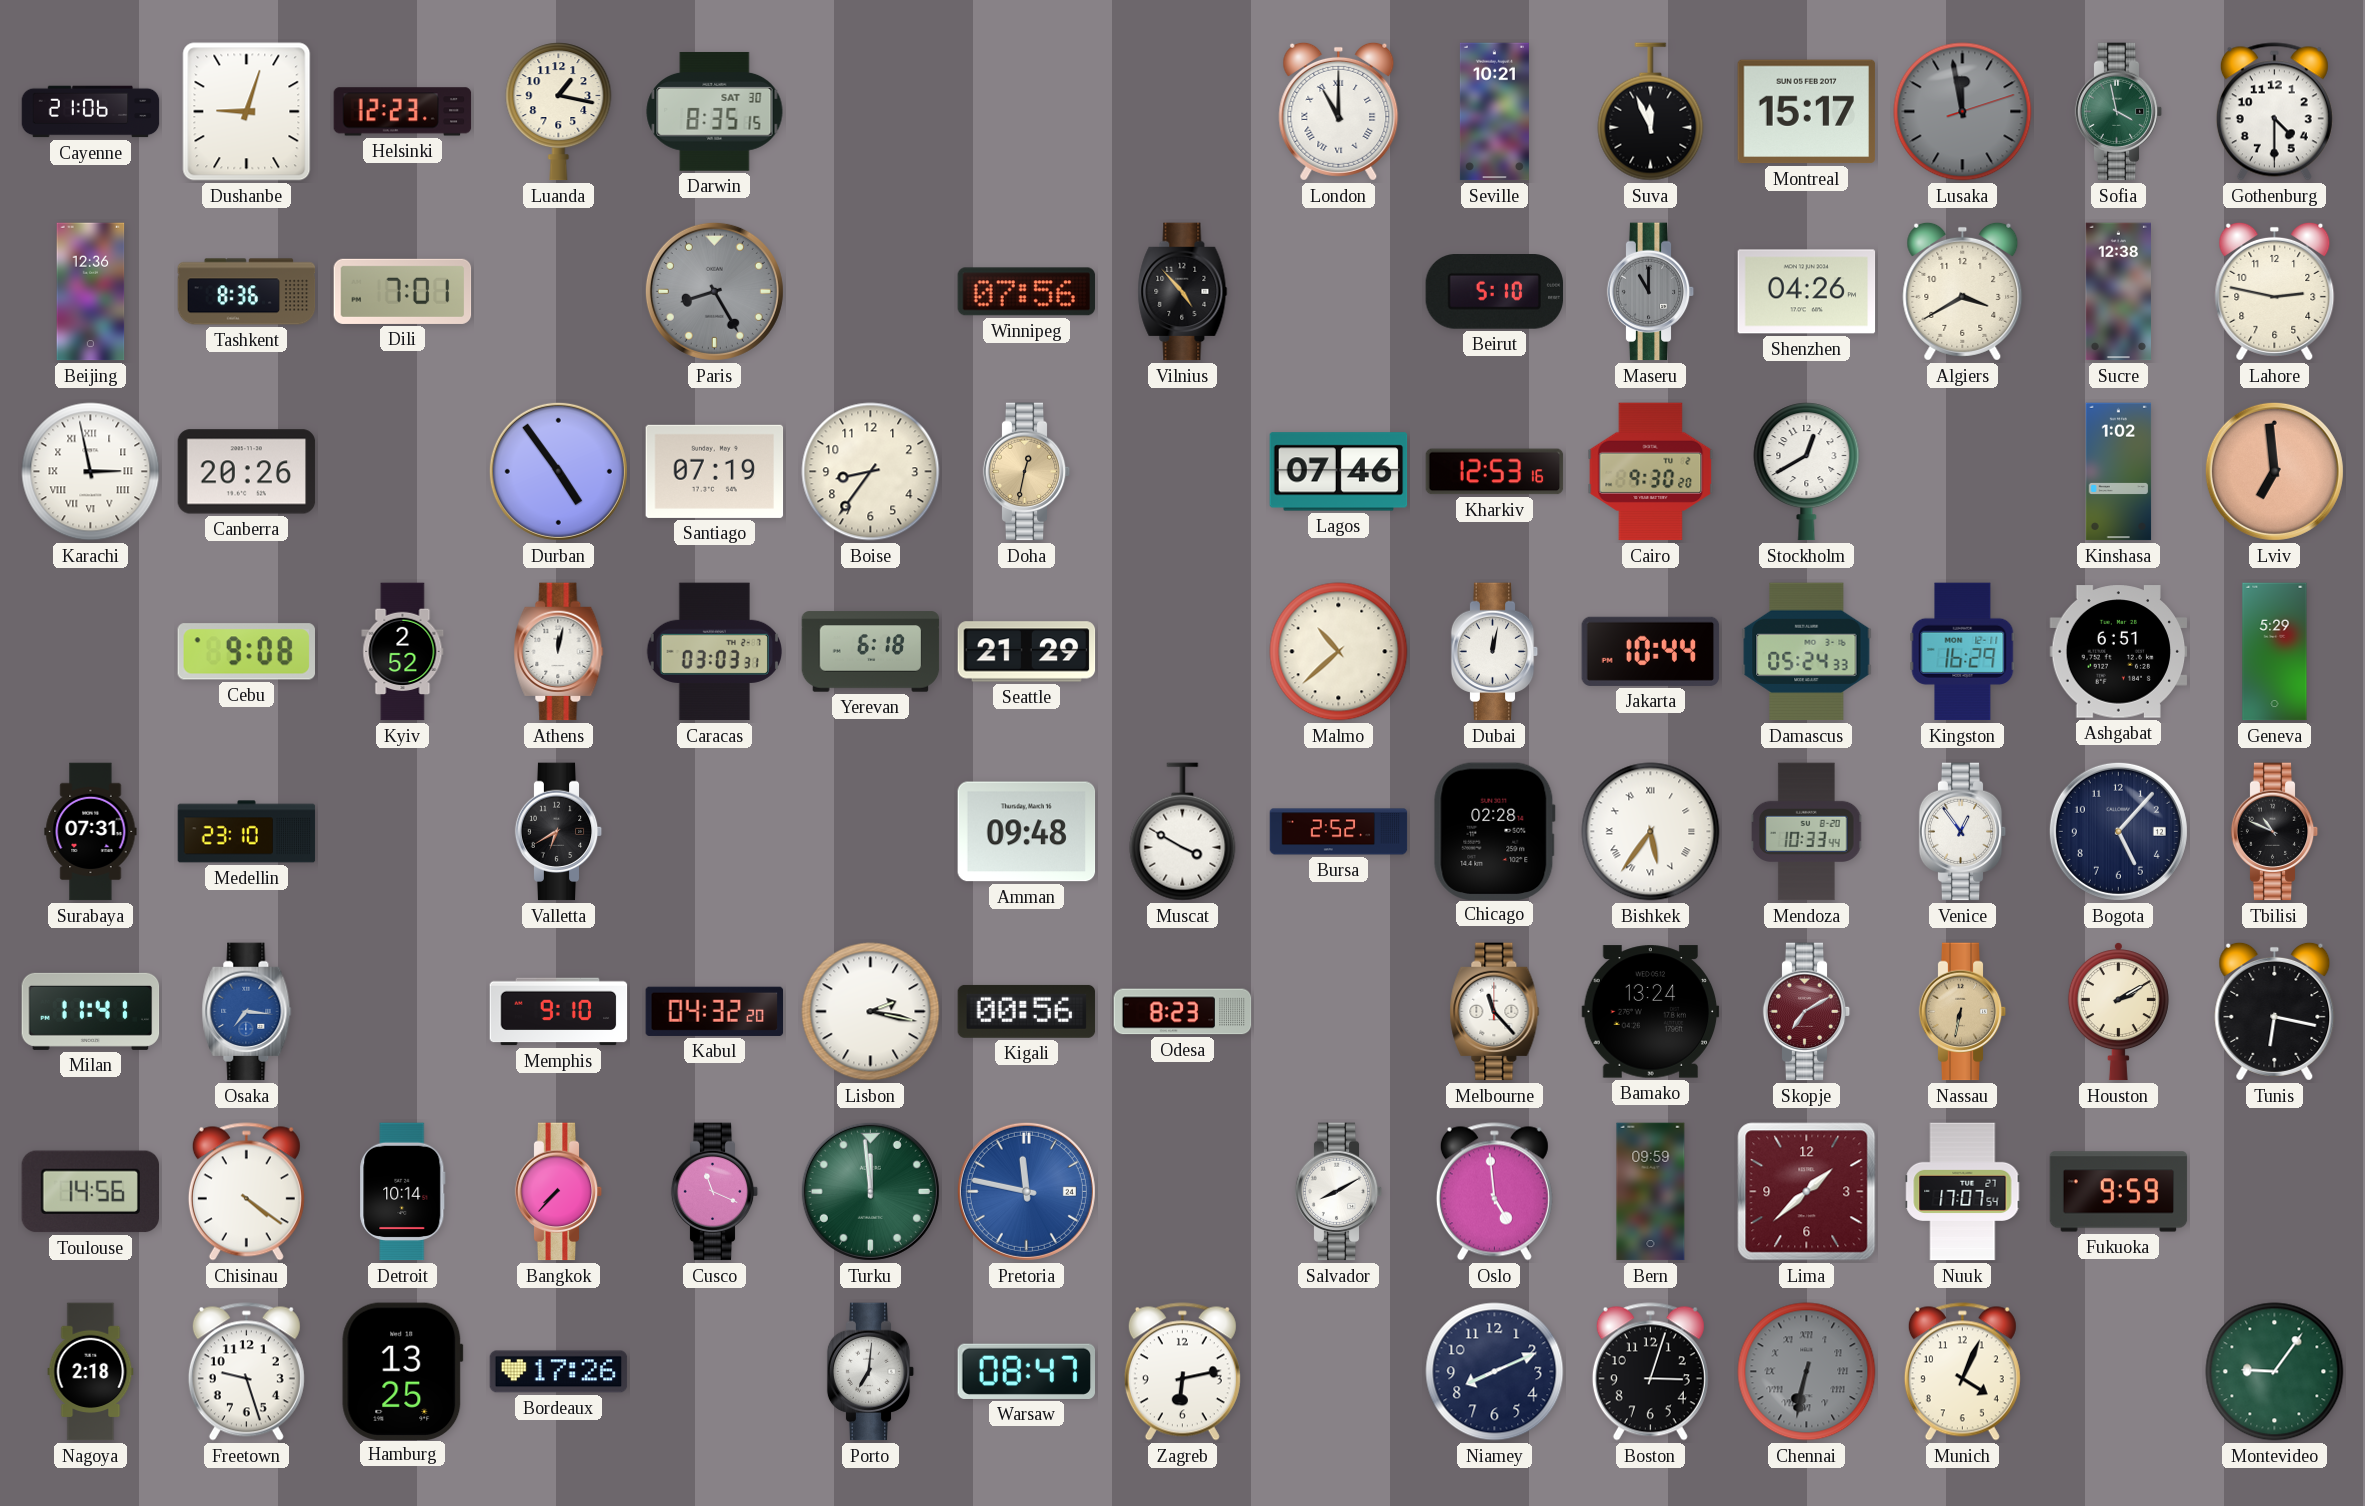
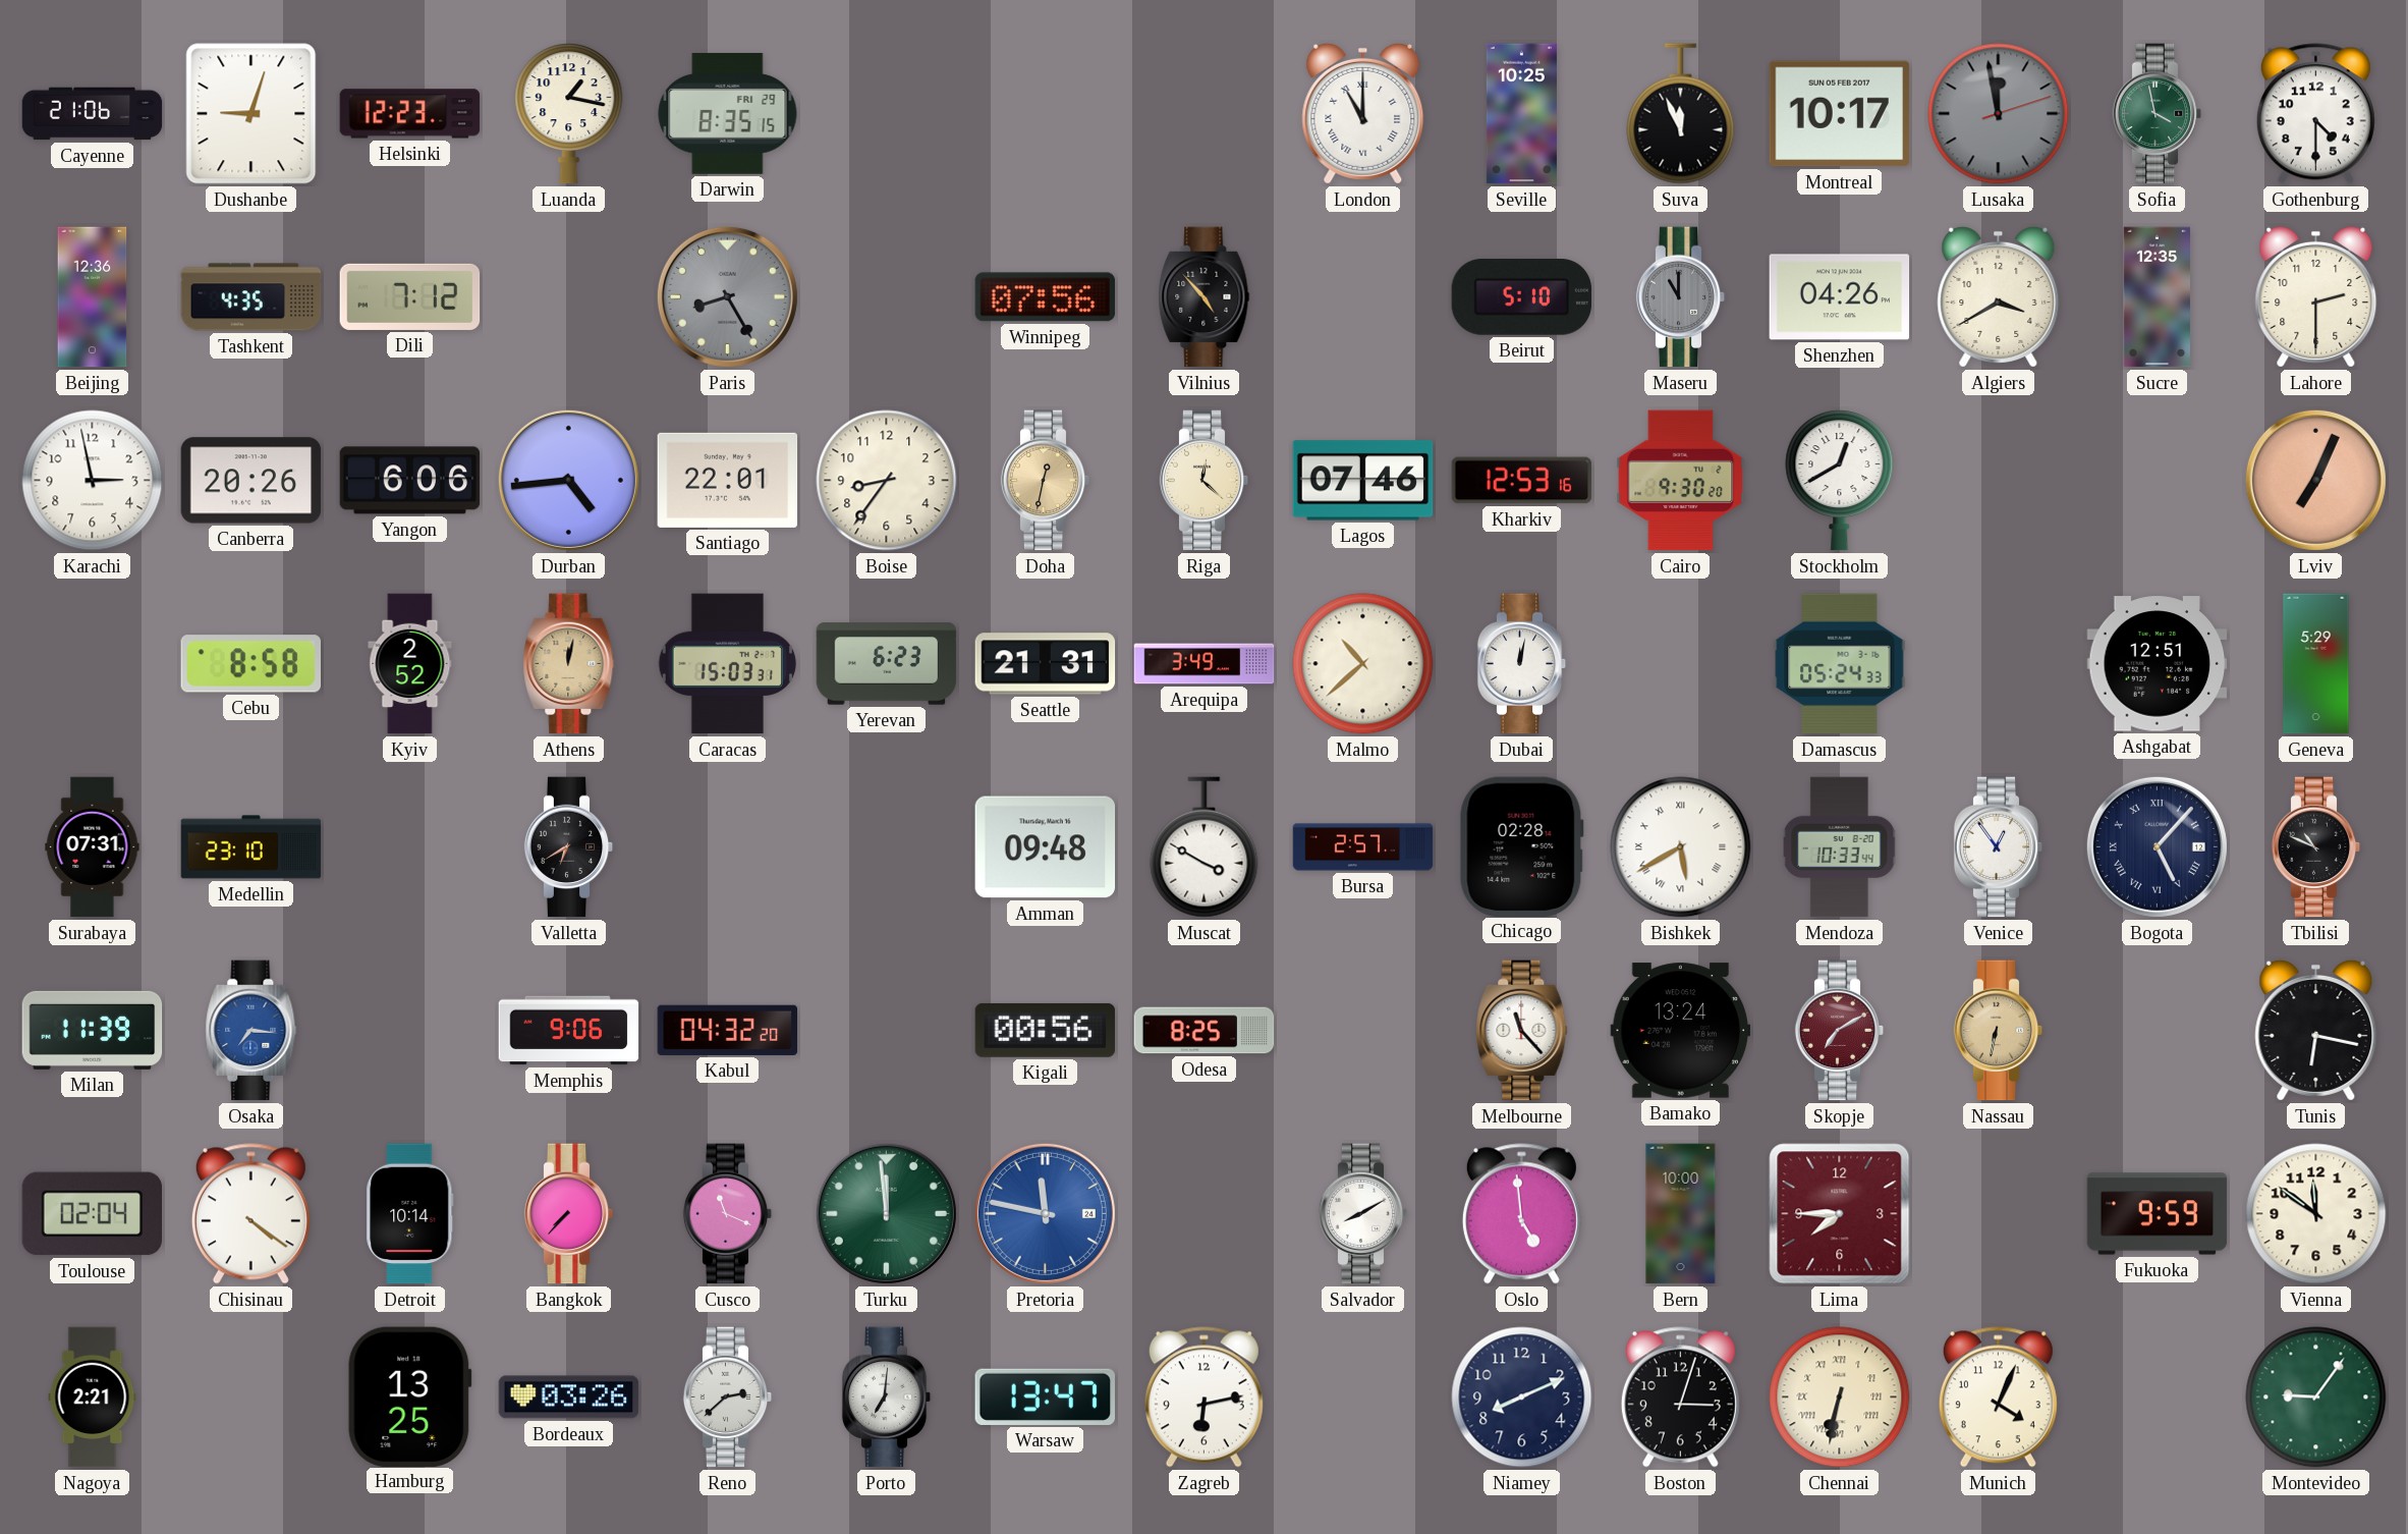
Darwin date: SAT 30 -> FRI 29 (728, 114)
Seville: 10:21 -> 10:25 (1521, 114)
Montreal: 15:17 -> 10:17 (1840, 114)
Tashkent: 8:36 -> 4:35 (251, 297)
Dili: 7:01 -> 7:12 (410, 296)
Sucre: 12:38 -> 12:35 (2157, 297)
Lahore: 2:47 -> 2:30 (2316, 296)
Karachi numerals: Roman -> Arabic (93, 481)
Yangon: none -> 6:06 (410, 481)
Durban: 4:54 -> 4:44 (568, 480)
Santiago: 07:19 -> 22:01 (728, 480)
Riga: none -> 12:22 (1205, 481)
Kinshasa: 1:02 -> none (2119, 472)
Lviv: 6:59 -> 7:04 (2315, 480)
Cebu: 9:08 -> 8:58 (250, 664)
Athens dial: white -> champagne (569, 664)
Caracas: 03:03 -> 15:03 (727, 664)
Yerevan: 6:18 -> 6:23 (887, 664)
Seattle: 21:29 -> 21:31 (1046, 664)
Arequipa: none -> 3:49 (1205, 664)
Jakarta: 10:44 -> none (1651, 651)
Kingston: 16:29 -> none (1963, 652)
Ashgabat: 6:51 -> 12:51 (2158, 664)
Bursa: 2:52 -> 2:57 (1363, 847)
Bishkek: 5:36 -> 5:40 (1681, 847)
Bogota numerals: Arabic -> Roman (2157, 846)
Milan: 11:41 -> 11:39 (93, 1030)
Memphis: 9:10 -> 9:06 (569, 1031)
Lisbon: 2:17 -> none (871, 1012)
Odesa: 8:23 -> 8:25 (1205, 1031)
Houston: 2:10 -> none (2118, 1012)
Toulouse: 14:56 -> 02:04 (92, 1214)
Bern: 09:59 -> 10:00 (1681, 1214)
Lima: 1:38 -> 7:45 (1840, 1214)
Nuuk: 17:07 -> none (1963, 1192)
Vienna: none -> 11:51 (2316, 1214)
Nagoya: 2:18 -> 2:21 (93, 1398)
Freetown: 9:27 -> none (246, 1372)
Bordeaux: 17:26 -> 03:26 (569, 1398)
Reno: none -> 2:38 (728, 1398)
Warsaw: 08:47 -> 13:47 (1045, 1396)
Chennai dial: grey -> cream (1840, 1398)
